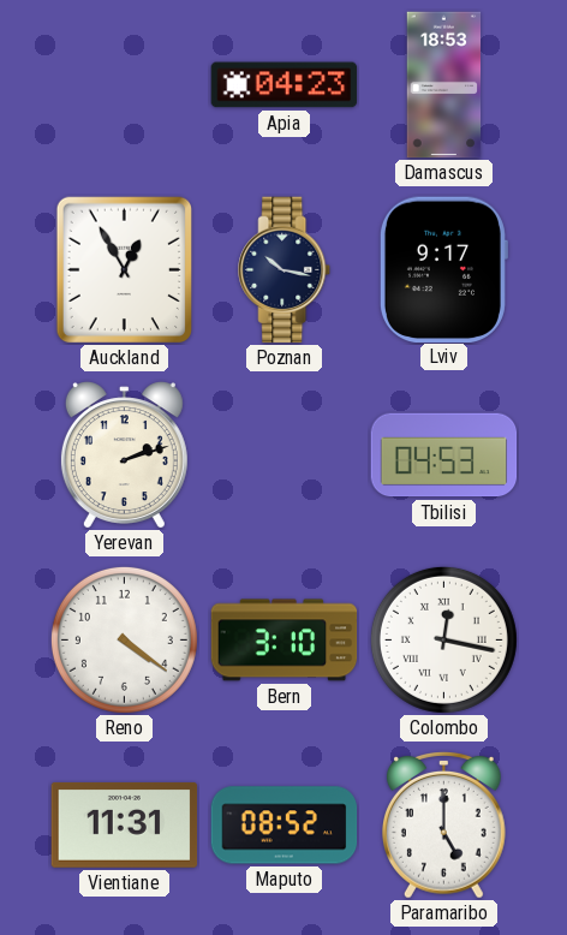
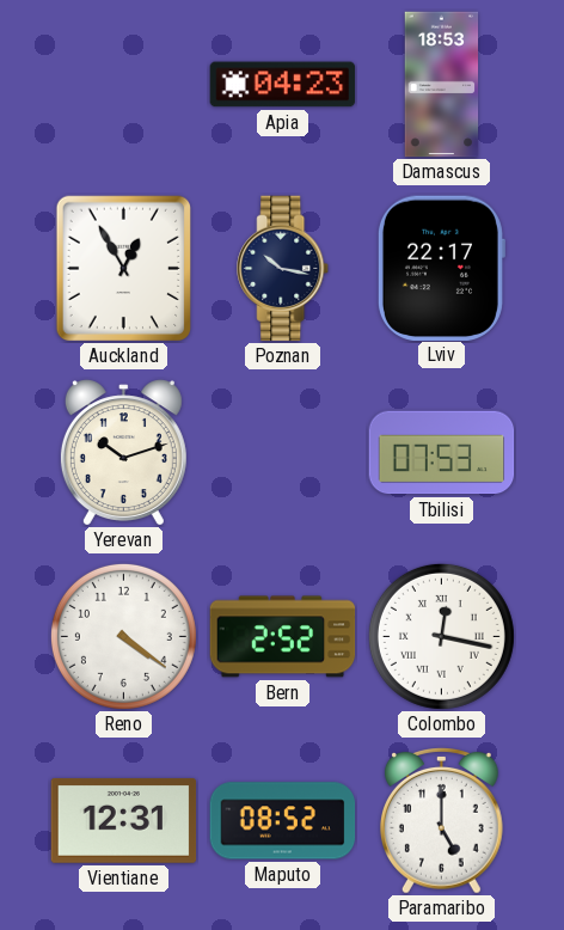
Lviv: 9:17 -> 22:17 (441, 268)
Yerevan: 2:12 -> 10:12 (123, 452)
Tbilisi: 04:53 -> 07:53 (442, 453)
Bern: 3:10 -> 2:52 (283, 637)
Vientiane: 11:31 -> 12:31 (124, 820)
